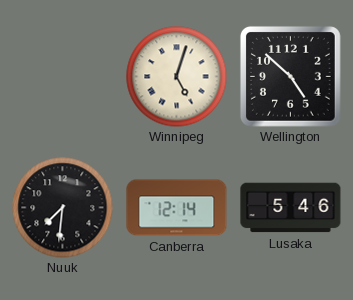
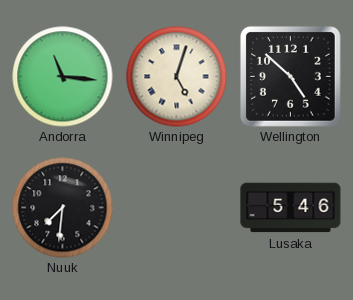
Andorra: none -> 11:16 (63, 77)
Canberra: 12:14 -> none (177, 208)
